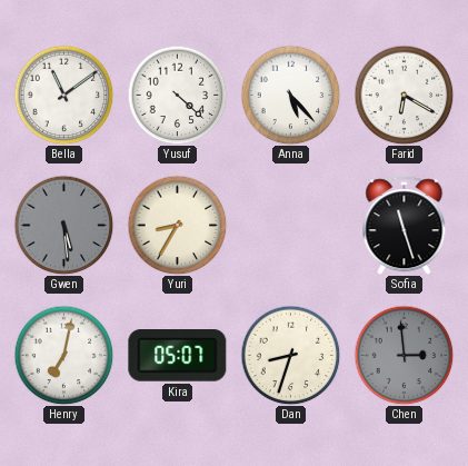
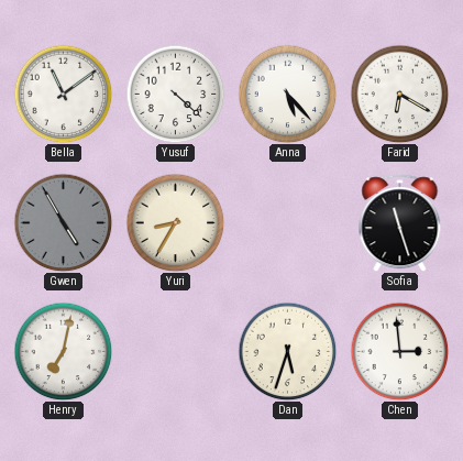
Gwen: 5:29 -> 4:55 (63, 222)
Kira: 05:07 -> none (178, 356)
Dan: 8:33 -> 5:33 (287, 351)
Chen dial: grey -> white (399, 351)
